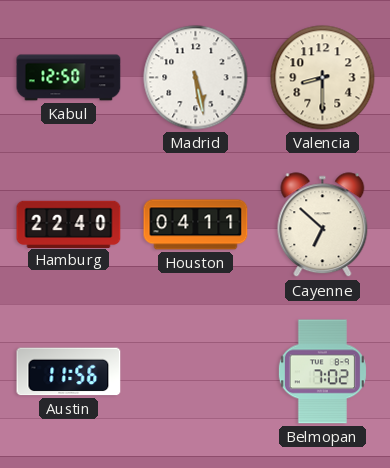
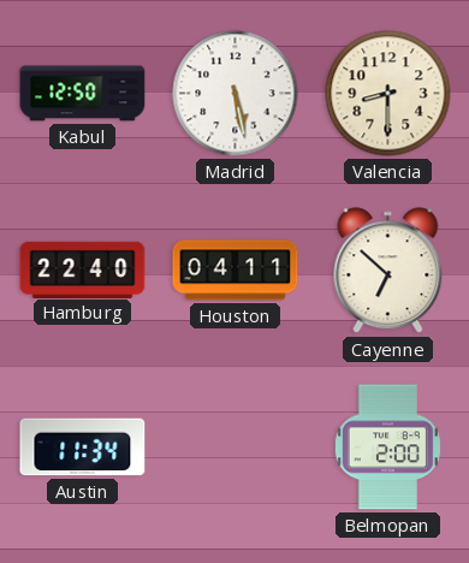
Austin: 11:56 -> 11:34 (83, 448)
Belmopan: 7:02 -> 2:00 (387, 448)
